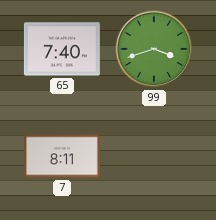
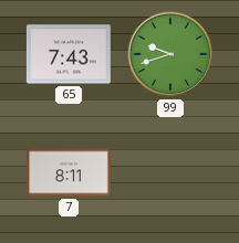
65: 7:40 -> 7:43 (69, 54)
99: 3:42 -> 9:42 (170, 54)
